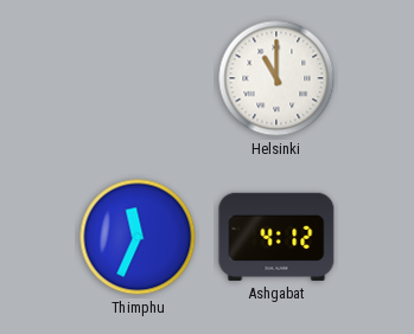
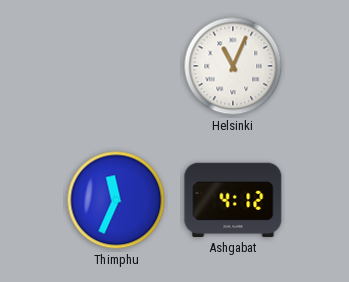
Helsinki: 11:00 -> 11:04 (233, 66)
